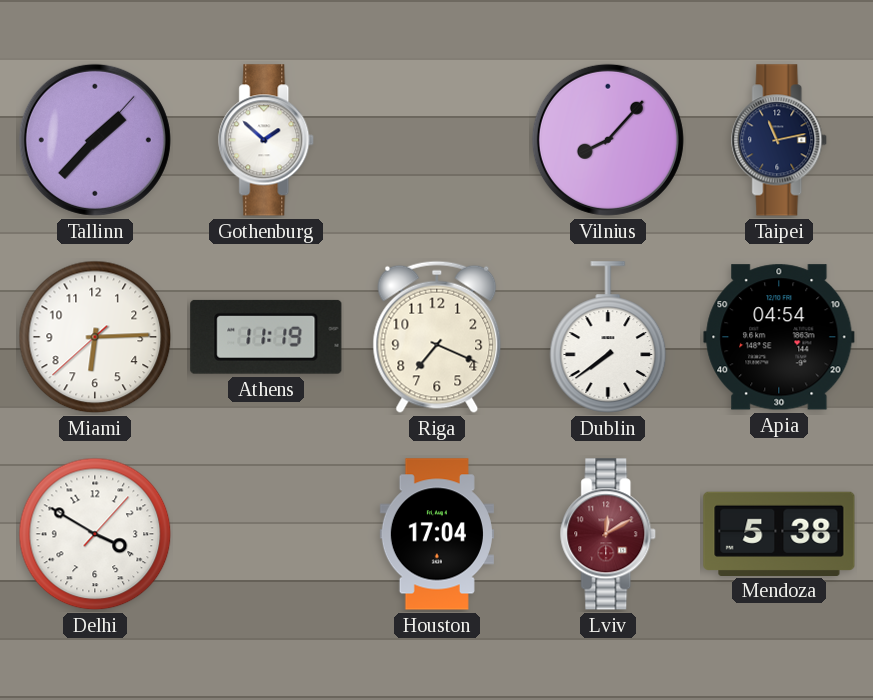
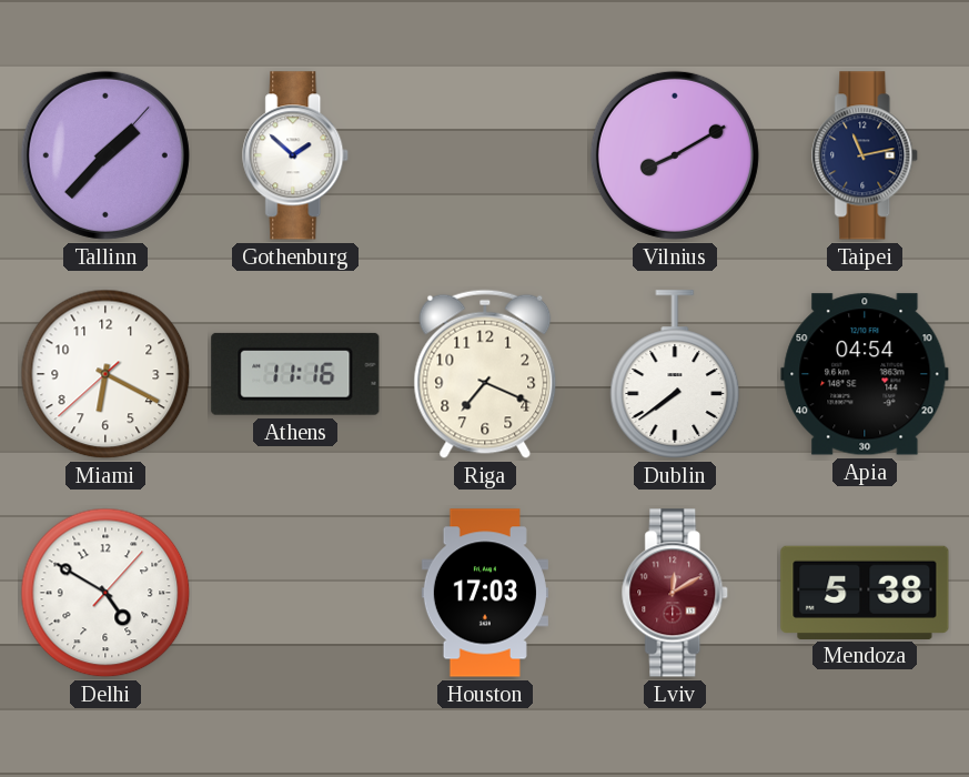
Vilnius: 8:07 -> 8:10 (675, 155)
Miami: 6:14 -> 6:19 (105, 374)
Athens: 11:19 -> 11:16 (295, 374)
Delhi: 3:50 -> 4:50 (105, 593)
Houston: 17:04 -> 17:03 (485, 593)
